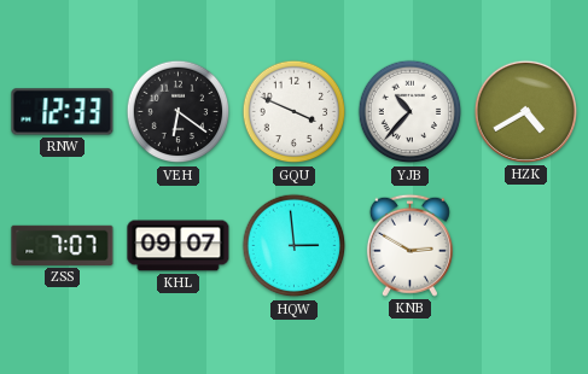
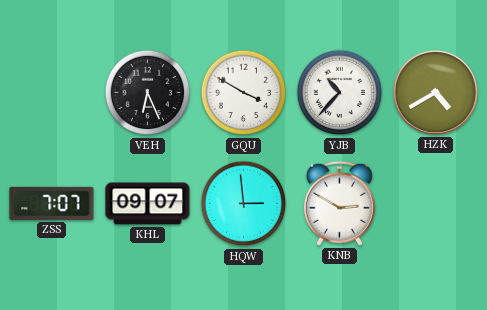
RNW: 12:33 -> none (63, 112)
VEH: 6:21 -> 6:26 (148, 93)
GQU: 3:49 -> 3:50 (244, 93)
